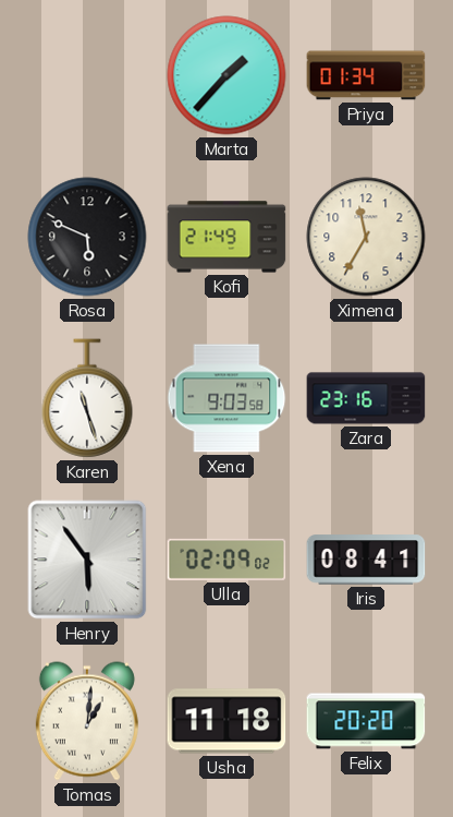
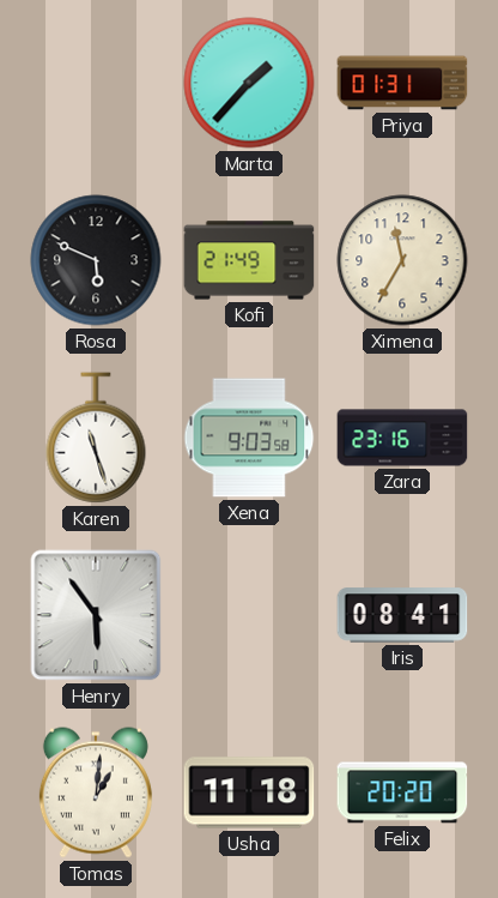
Priya: 01:34 -> 01:31 (402, 83)
Ulla: 02:09 -> none (226, 560)
